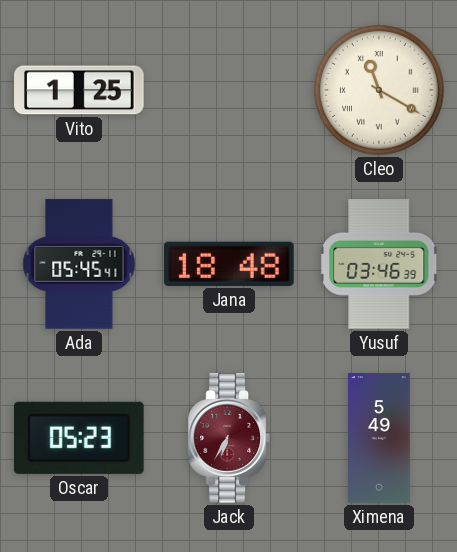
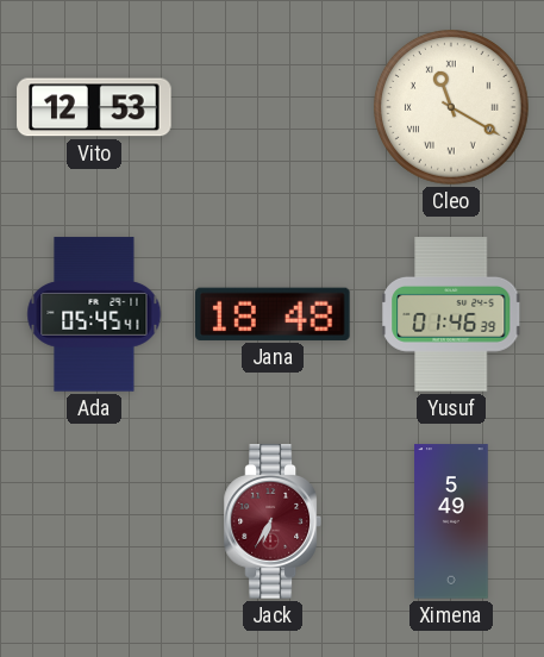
Vito: 1:25 -> 12:53 (94, 107)
Yusuf: 03:46 -> 01:46 (451, 314)
Oscar: 05:23 -> none (79, 438)
